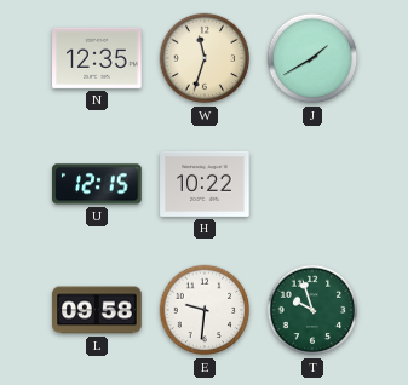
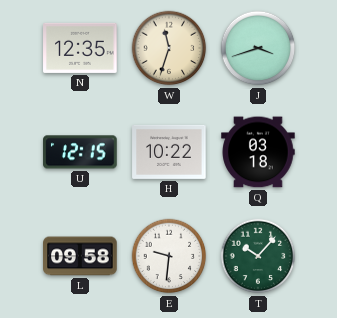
J: 1:40 -> 3:42 (258, 48)
Q: none -> 03:18 (258, 152)
T: 9:57 -> 10:07 (258, 256)
